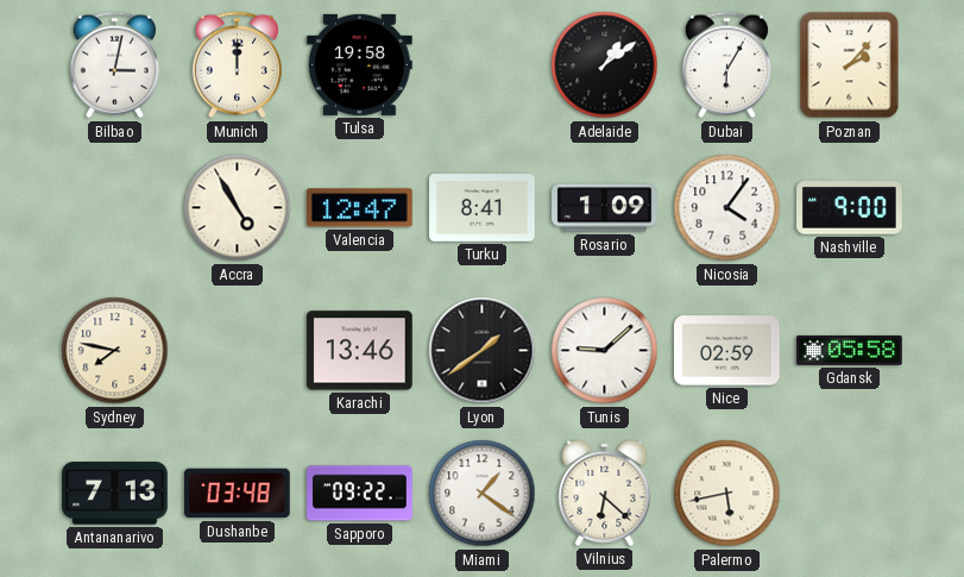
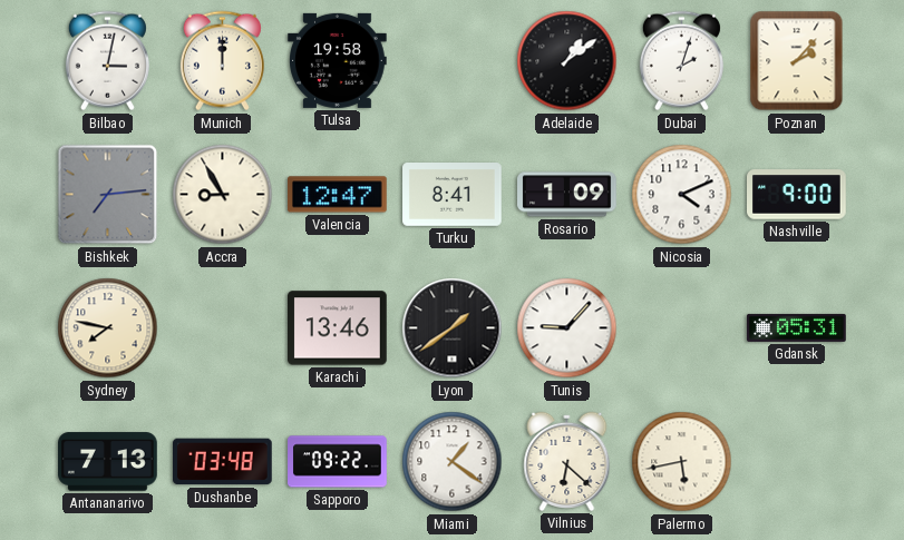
Dubai: 6:05 -> 2:03 (681, 61)
Bishkek: none -> 7:14 (108, 195)
Accra: 4:55 -> 8:55 (223, 195)
Nicosia: 4:06 -> 4:11 (682, 195)
Tunis: 9:08 -> 9:07 (567, 328)
Nice: 02:59 -> none (727, 351)
Gdansk: 05:58 -> 05:31 (797, 327)
